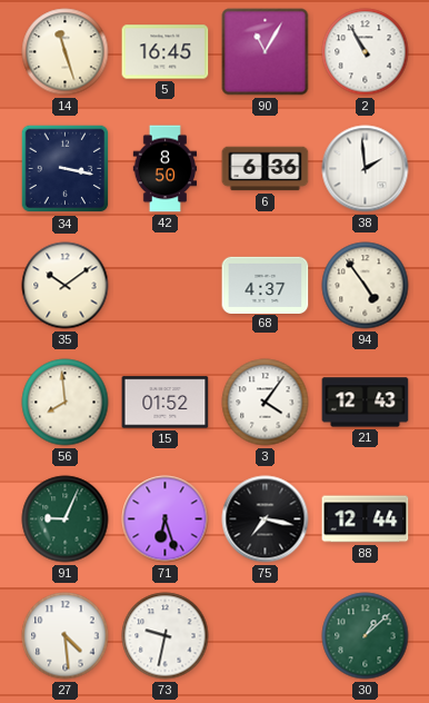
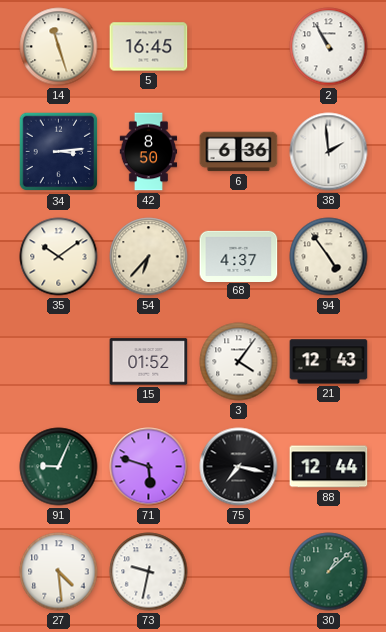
90: 11:05 -> none (266, 52)
34: 3:17 -> 3:14 (59, 152)
54: none -> 6:37 (149, 257)
56: 7:59 -> none (66, 403)
71: 6:27 -> 5:48 (149, 467)
